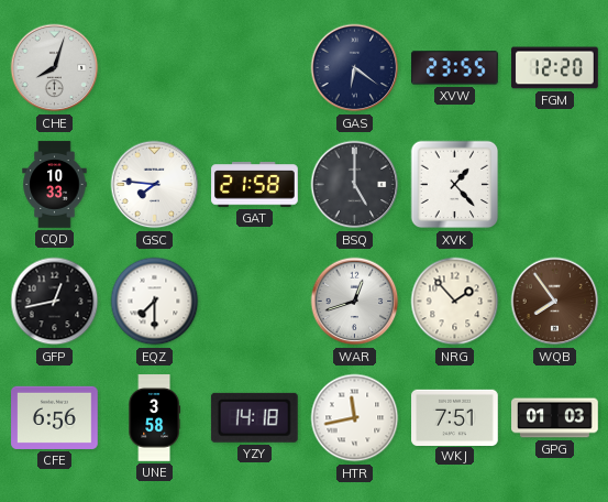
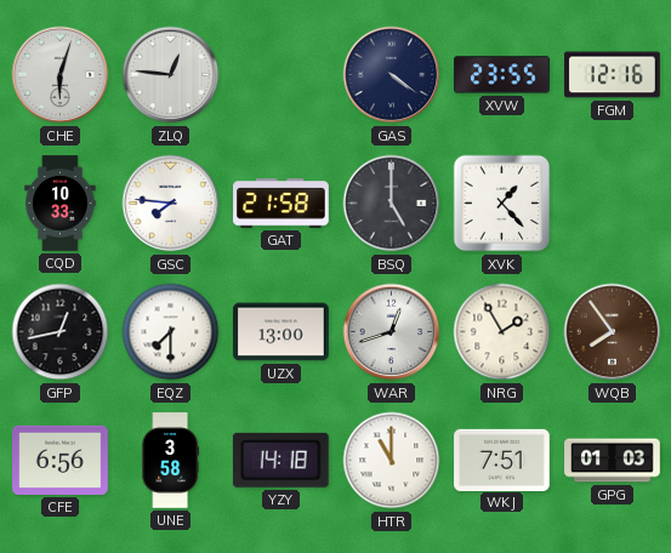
CHE: 8:03 -> 6:03 (61, 75)
ZLQ: none -> 12:46 (171, 75)
GAS: 6:21 -> 4:21 (392, 75)
FGM: 12:20 -> 12:16 (613, 75)
UZX: none -> 13:00 (282, 332)
NRG: 1:53 -> 1:55 (502, 332)
HTR: 11:43 -> 11:00 (392, 461)
